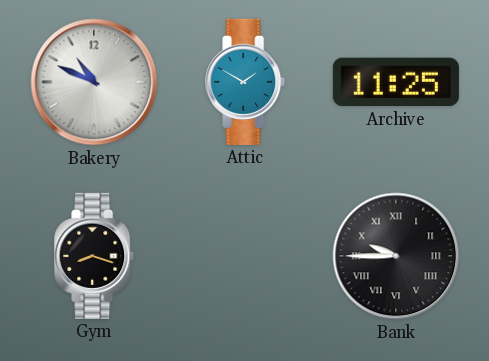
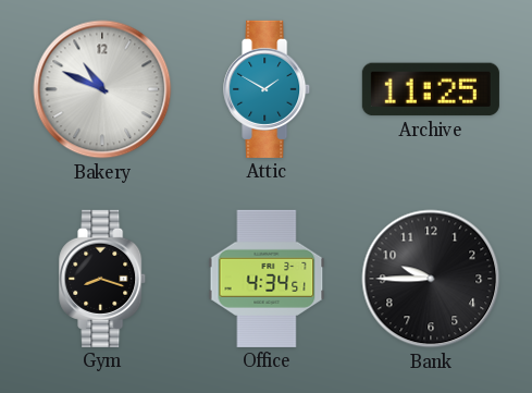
Office: none -> 4:34 (267, 279)
Bank numerals: Roman -> Arabic (431, 279)
